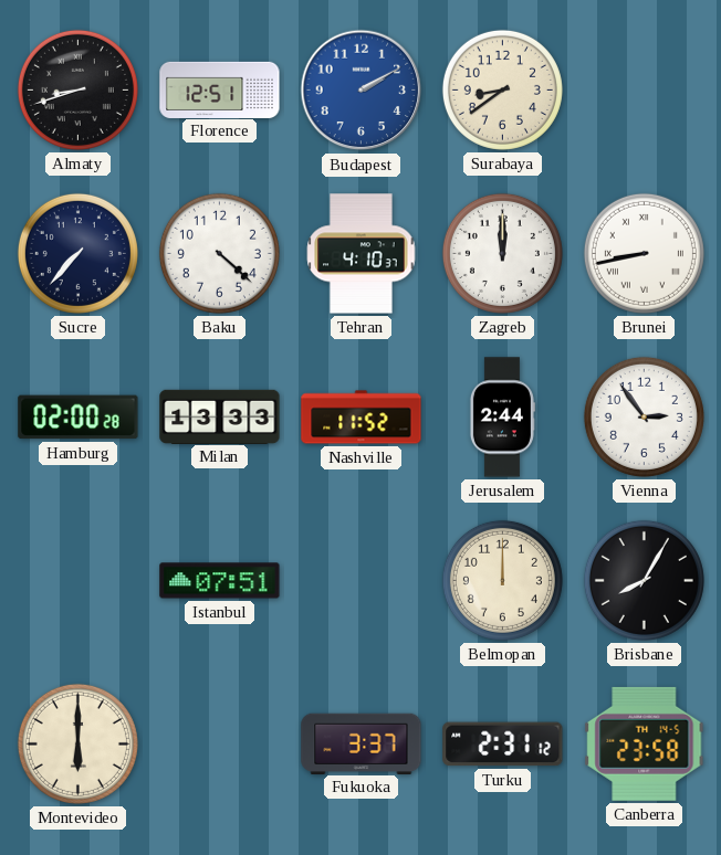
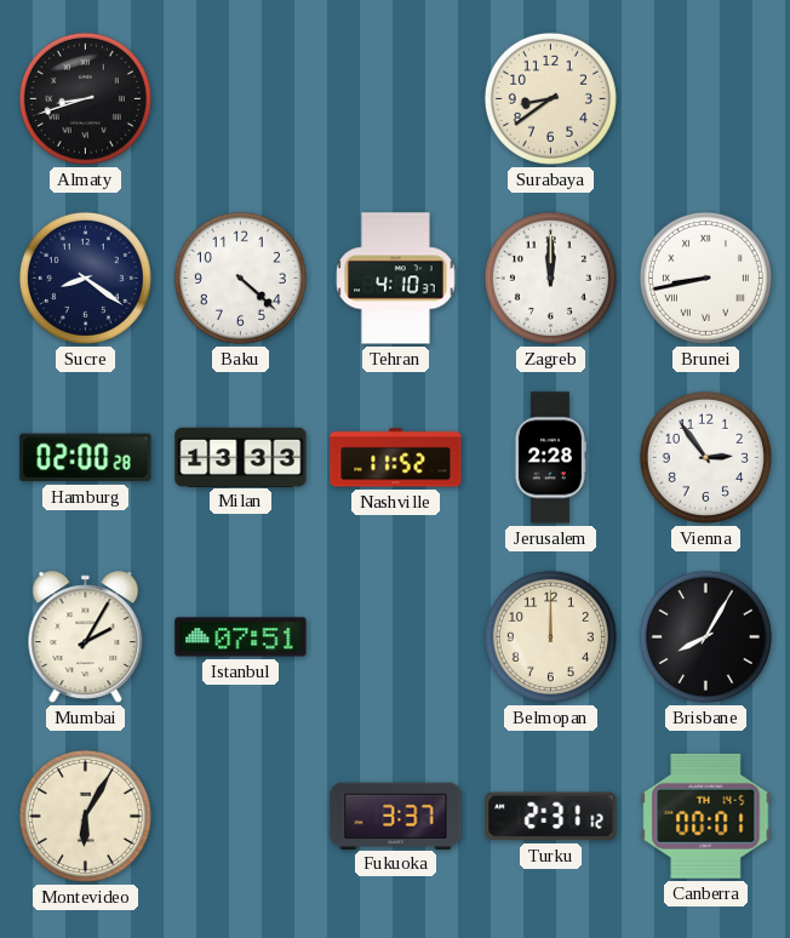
Florence: 12:51 -> none (220, 89)
Budapest: 2:10 -> none (362, 91)
Sucre: 7:37 -> 8:21 (85, 278)
Jerusalem: 2:44 -> 2:28 (550, 458)
Mumbai: none -> 2:05 (86, 637)
Montevideo: 6:00 -> 6:05 (85, 816)
Canberra: 23:58 -> 00:01 (706, 816)
